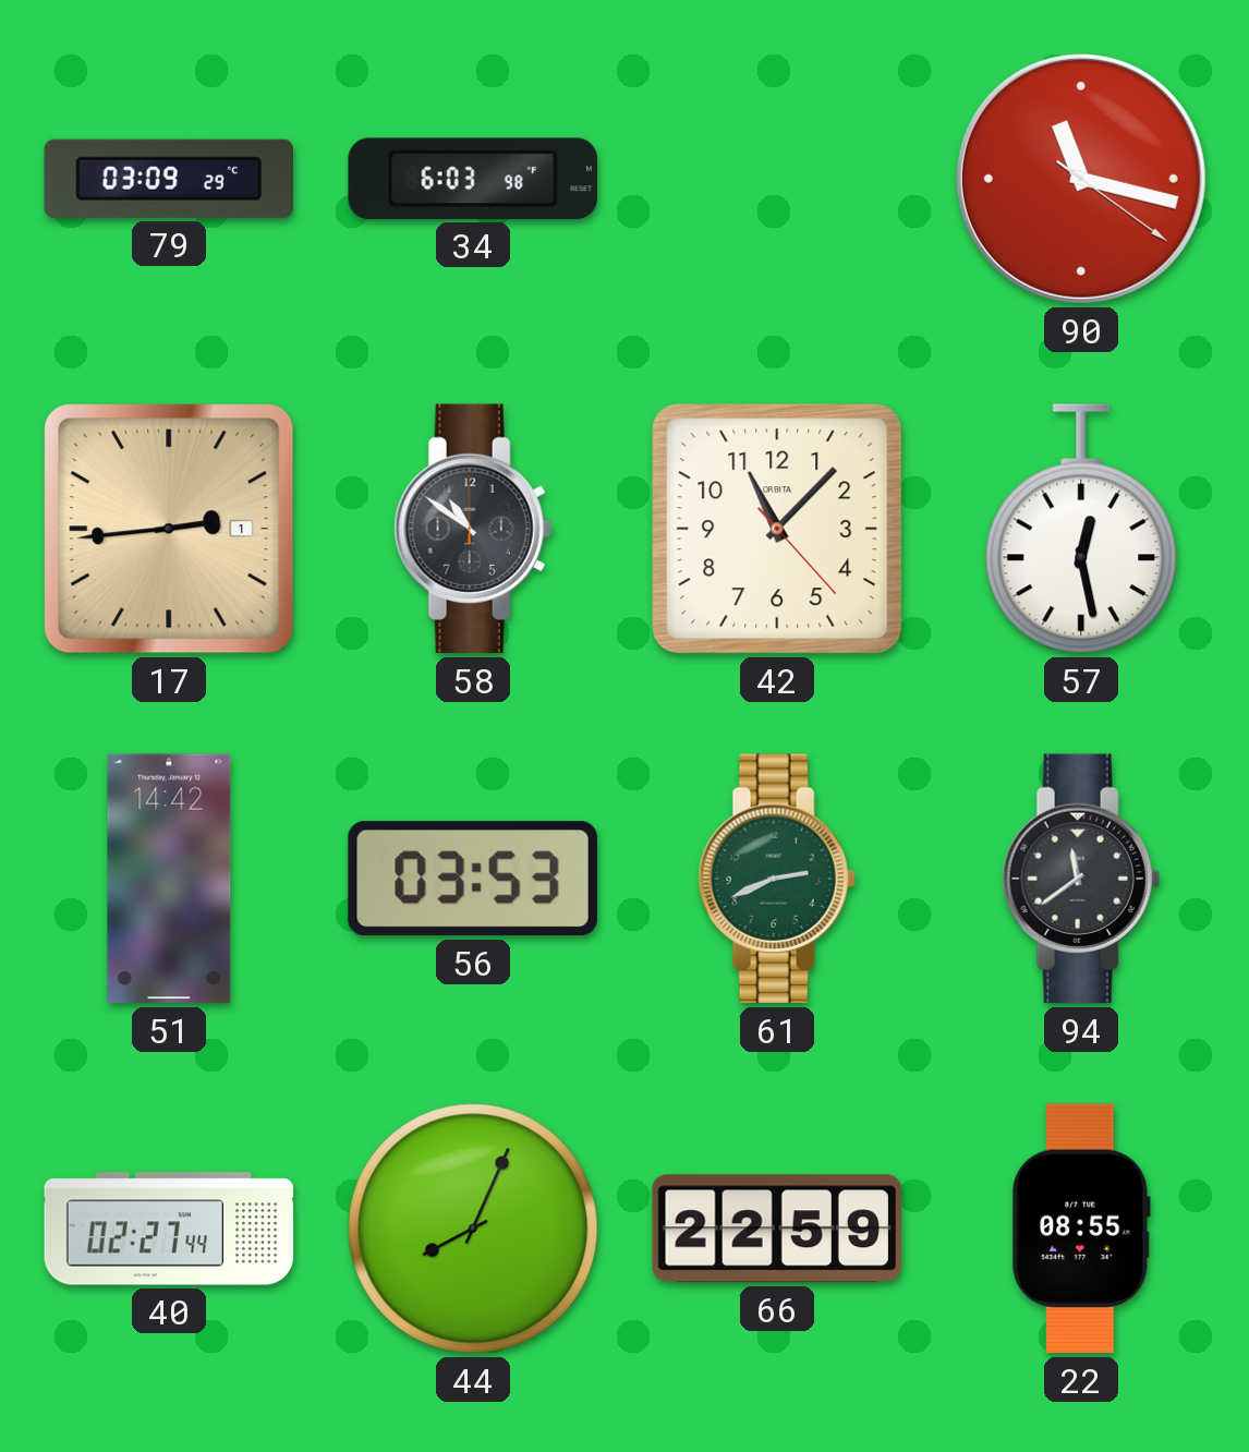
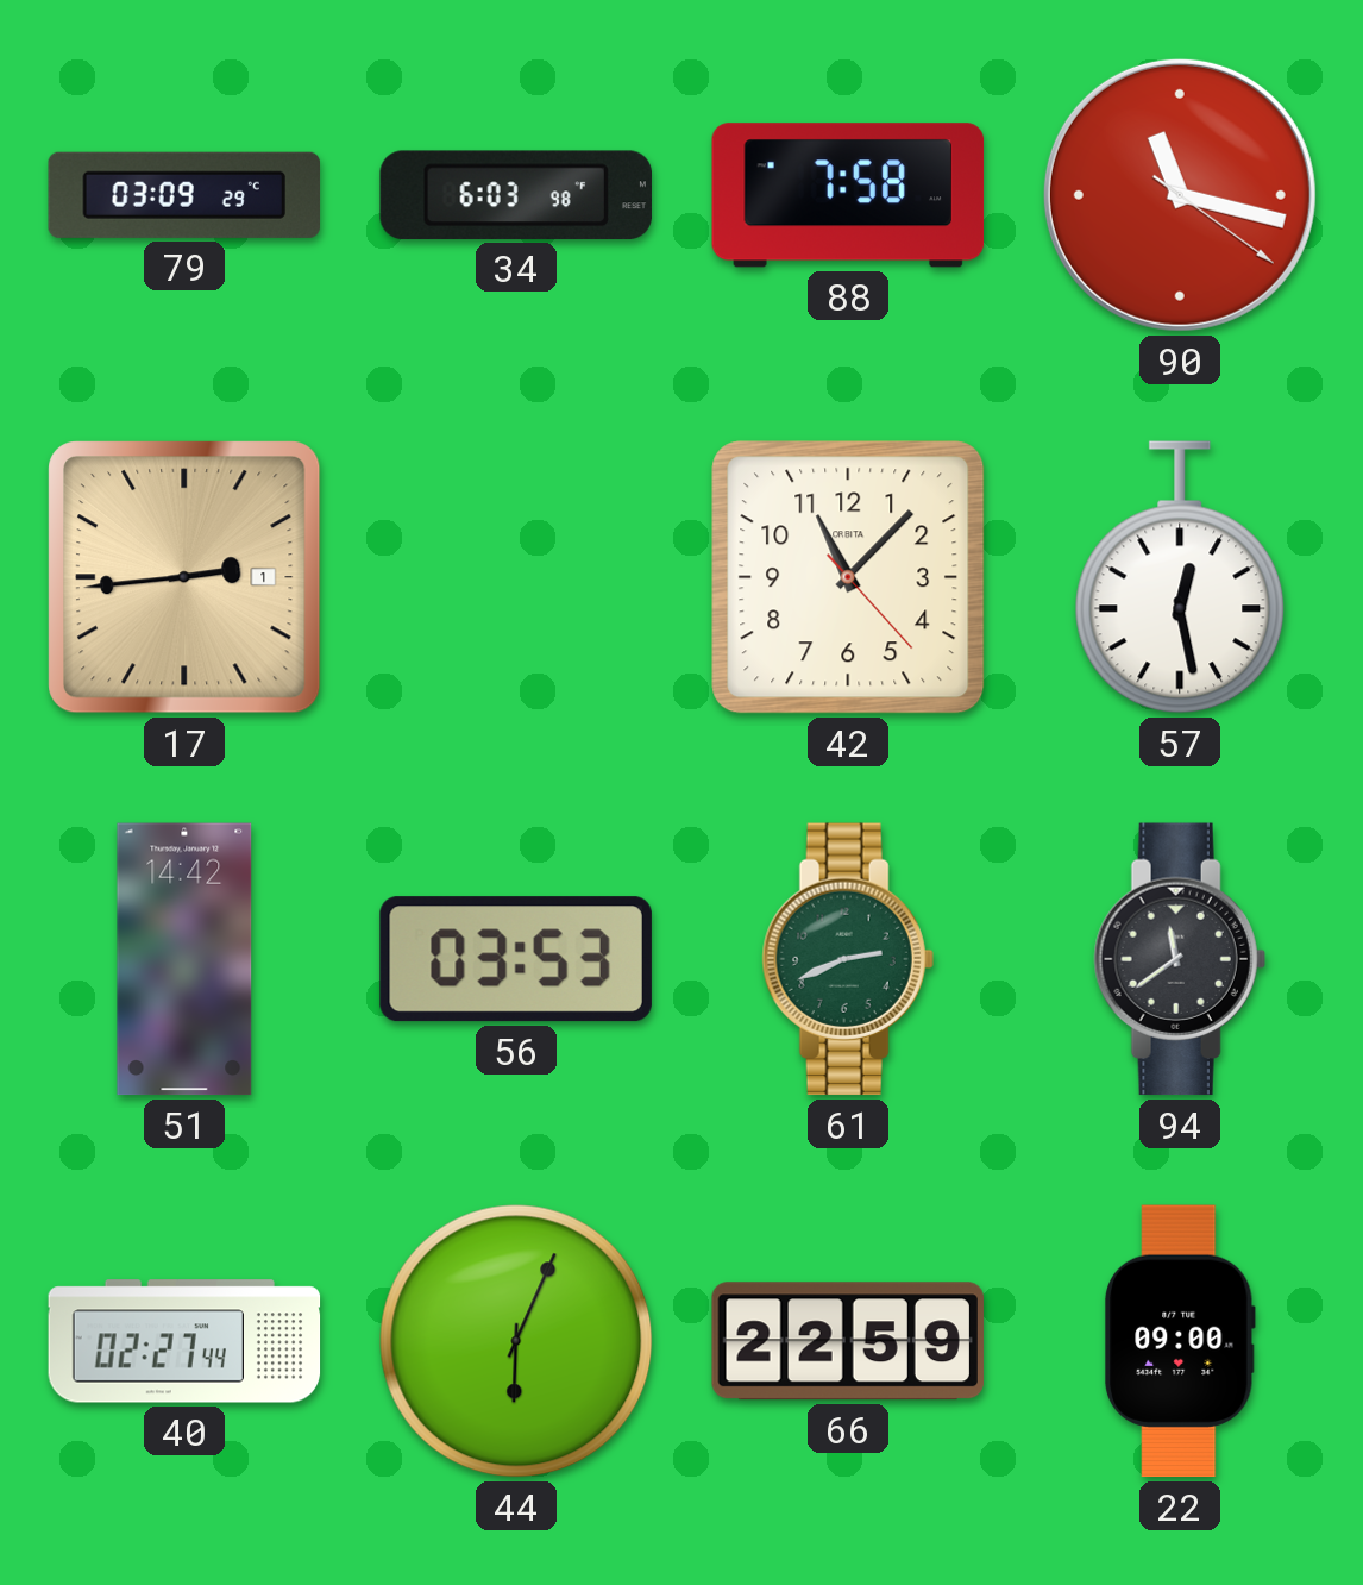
88: none -> 7:58 (848, 195)
58: 10:51 -> none (473, 529)
44: 8:04 -> 6:04 (516, 1341)
22: 08:55 -> 09:00 (1181, 1341)
